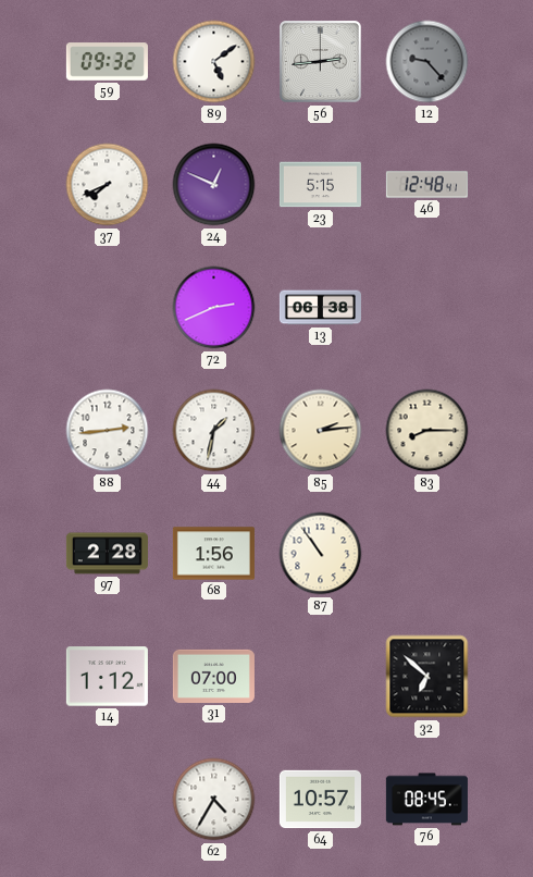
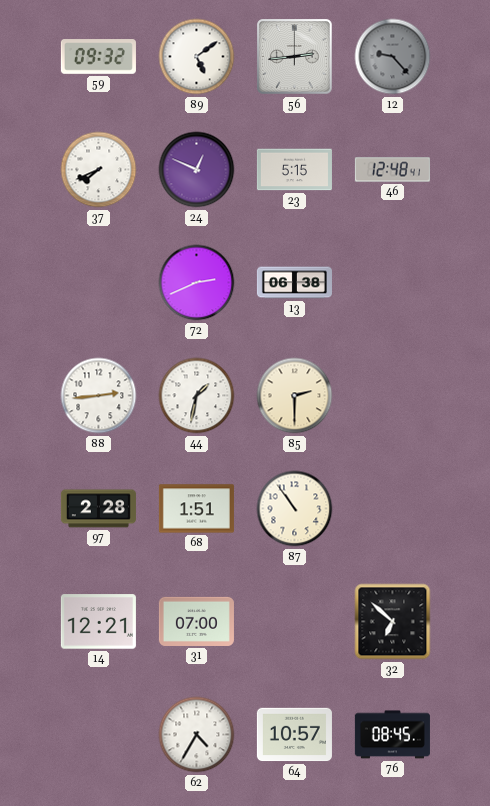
85: 2:14 -> 2:30 (295, 396)
83: 8:15 -> none (427, 431)
68: 1:56 -> 1:51 (196, 509)
14: 1:12 -> 12:21 (98, 622)
